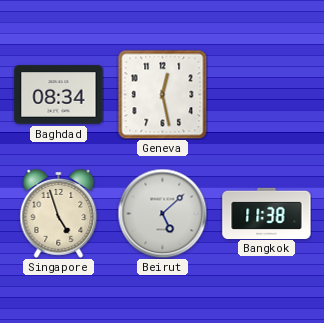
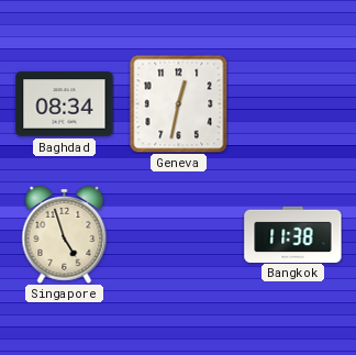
Geneva: 12:28 -> 12:32 (178, 103)
Beirut: 5:08 -> none (162, 213)
